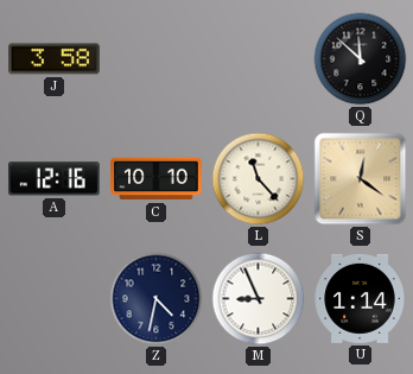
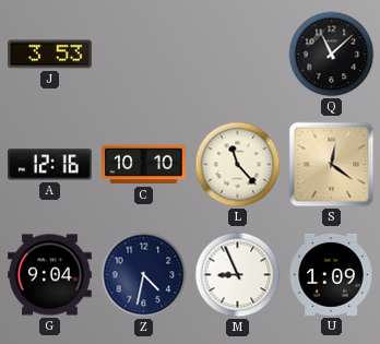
J: 3:58 -> 3:53 (50, 55)
Q: 11:52 -> 11:08 (332, 55)
G: none -> 9:04 (50, 275)
U: 1:14 -> 1:09 (331, 274)
